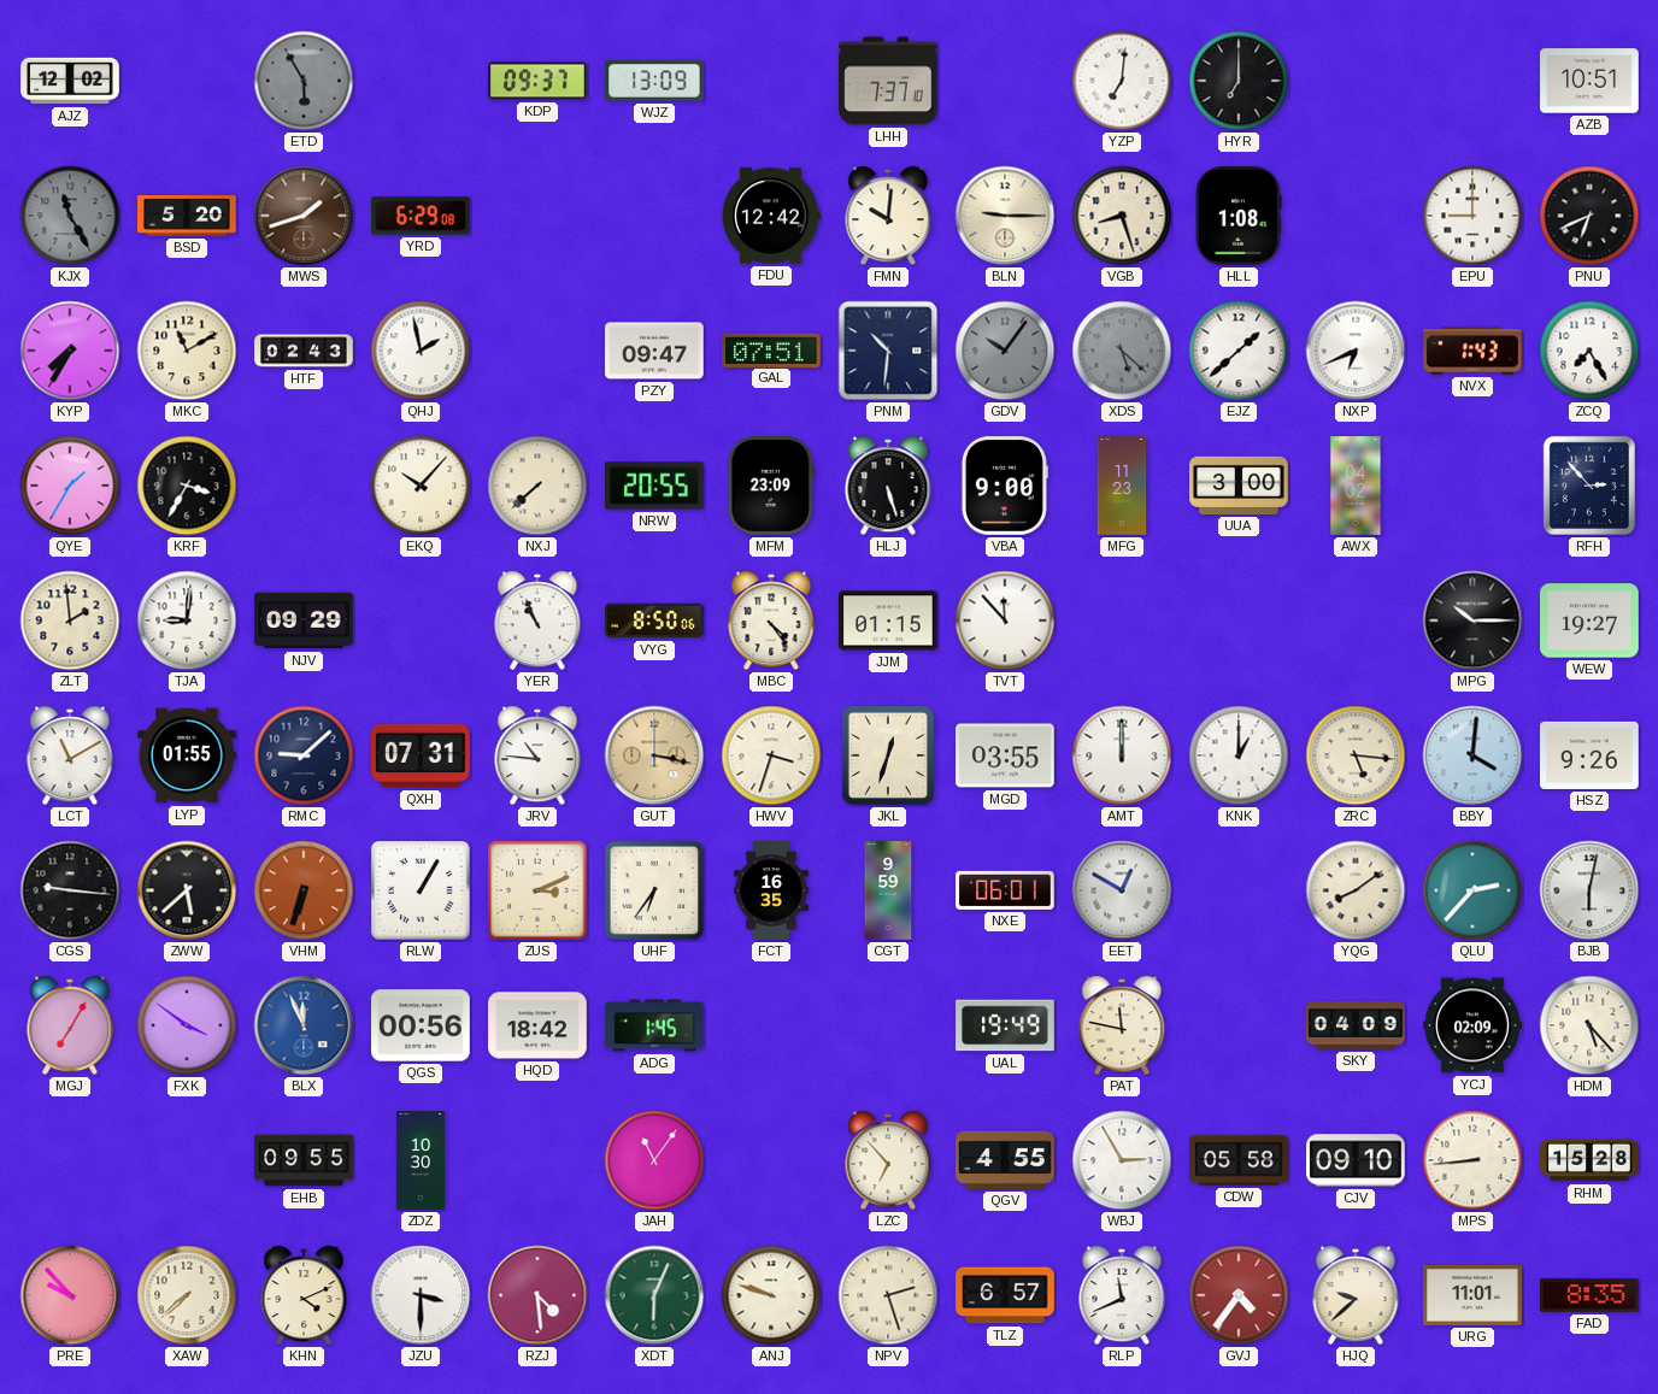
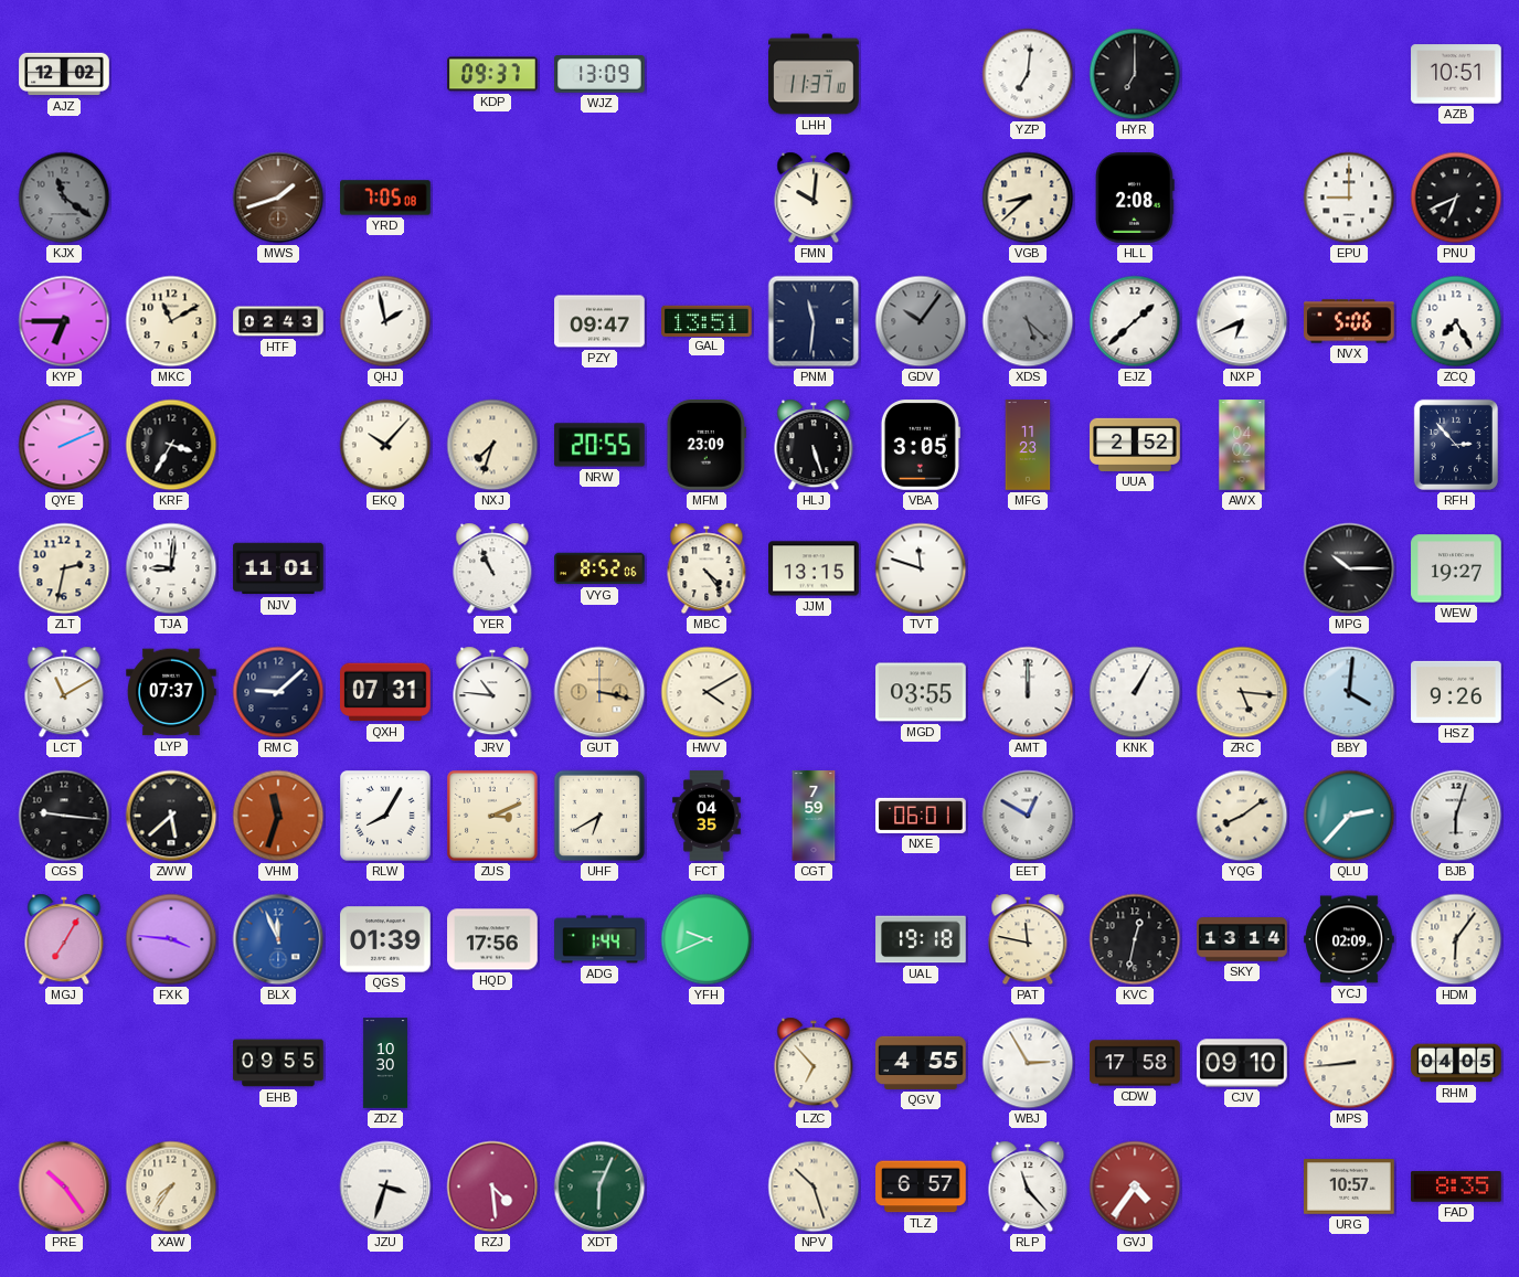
ETD: 5:55 -> none (304, 81)
LHH: 7:37 -> 11:37 (814, 74)
KJX: 11:25 -> 11:21 (64, 198)
BSD: 5:20 -> none (187, 217)
YRD: 6:29 -> 7:05 (385, 198)
FDU: 12:42 -> none (772, 216)
BLN: 9:15 -> none (1005, 216)
VGB: 8:27 -> 8:38 (1028, 198)
HLL: 1:08 -> 2:08 (1135, 198)
KYP: 7:35 -> 6:45 (64, 321)
GAL: 07:51 -> 13:51 (707, 320)
PNM: 10:31 -> 11:31 (814, 321)
NVX: 1:43 -> 5:06 (1349, 321)
QYE: 1:35 -> 2:11 (64, 445)
NXJ: 7:38 -> 7:33 (492, 445)
VBA: 9:00 -> 3:05 (921, 445)
UUA: 3:00 -> 2:52 (1135, 445)
ZLT: 1:59 -> 2:32 (64, 568)
NJV: 09:29 -> 11:01 (278, 568)
VYG: 8:50 -> 8:52 (599, 568)
JJM: 01:15 -> 13:15 (814, 568)
TVT: 11:53 -> 11:48 (921, 568)
LYP: 01:55 -> 07:37 (171, 692)
HWV: 3:33 -> 4:10 (707, 692)
JKL: 12:33 -> none (888, 755)
KNK: 1:00 -> 1:05 (1135, 692)
VHM: 6:33 -> 11:33 (278, 816)
RLW: 1:05 -> 8:05 (385, 816)
UHF: 6:36 -> 6:40 (599, 816)
FCT: 16:35 -> 04:35 (708, 816)
CGT: 9:59 -> 7:59 (814, 816)
BJB: 6:02 -> 6:03 (1456, 816)
FXK: 3:51 -> 3:46 (171, 939)
QGS: 00:56 -> 01:39 (385, 939)
HQD: 18:42 -> 17:56 (492, 939)
ADG: 1:45 -> 1:44 (599, 939)
YFH: none -> 9:41 (707, 939)
UAL: 19:49 -> 19:18 (921, 939)
KVC: none -> 12:32 (1135, 939)
SKY: 04:09 -> 13:14 (1242, 939)
HDM: 5:23 -> 6:06 (1456, 939)
JAH: 11:06 -> none (654, 1160)
CDW: 05:58 -> 17:58 (1135, 1063)
RHM: 15:28 -> 04:05 (1456, 1063)
PRE: 9:53 -> 10:24 (64, 1186)
XAW: 7:38 -> 7:36 (171, 1186)
KHN: 4:11 -> none (304, 1295)
JZU: 3:30 -> 3:33 (385, 1186)
ANJ: 9:48 -> none (771, 1295)
NPV: 2:27 -> 10:27 (814, 1186)
RLP: 11:41 -> 11:23 (1028, 1186)
HJQ: 9:38 -> none (1356, 1295)
URG: 11:01 -> 10:57 (1349, 1188)
